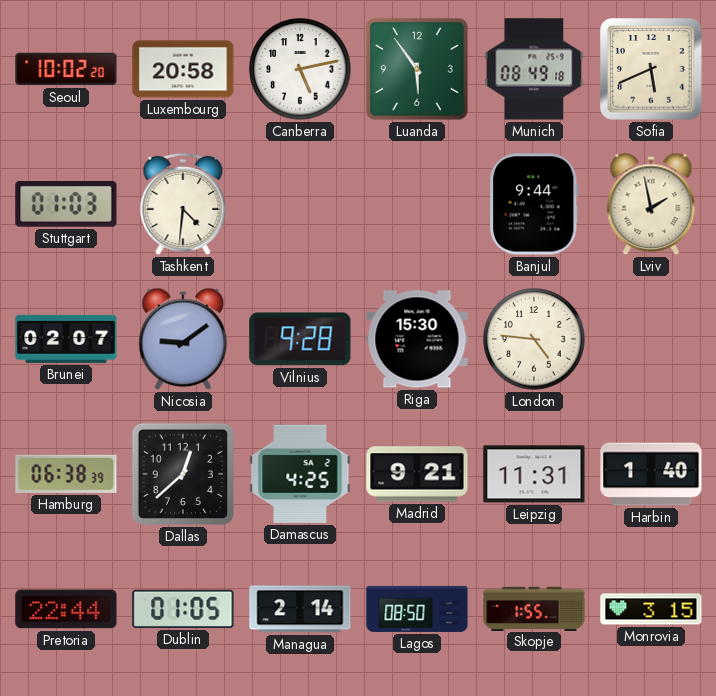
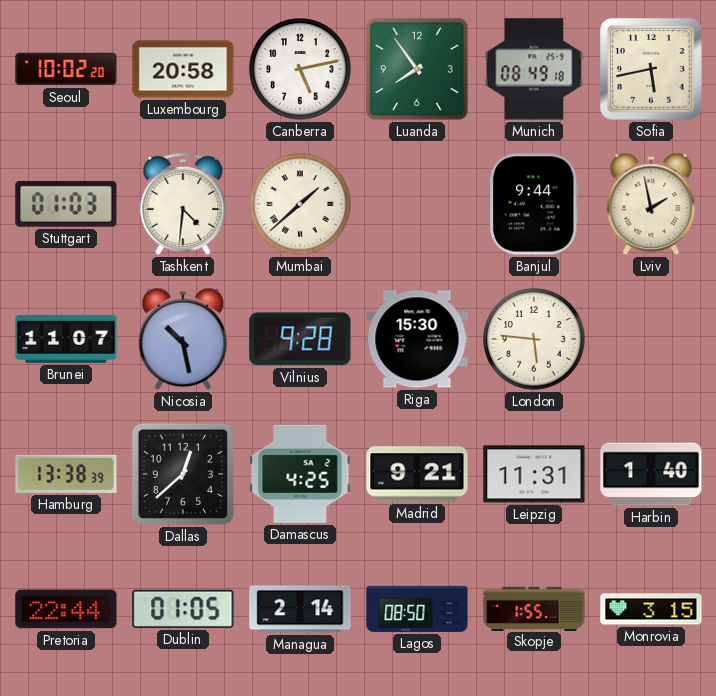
Luanda: 5:54 -> 7:54 (417, 69)
Sofia: 5:41 -> 5:43 (651, 69)
Mumbai: none -> 1:38 (300, 204)
Brunei: 02:07 -> 11:07 (66, 339)
Nicosia: 9:09 -> 10:28 (183, 339)
London: 4:46 -> 5:46 (534, 339)
Hamburg: 06:38 -> 13:38 (66, 474)
